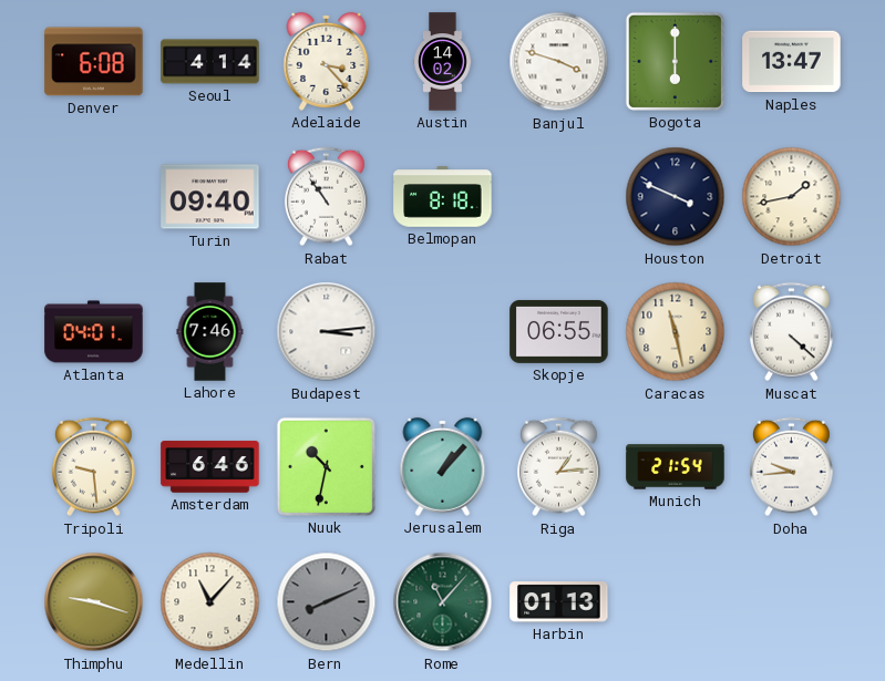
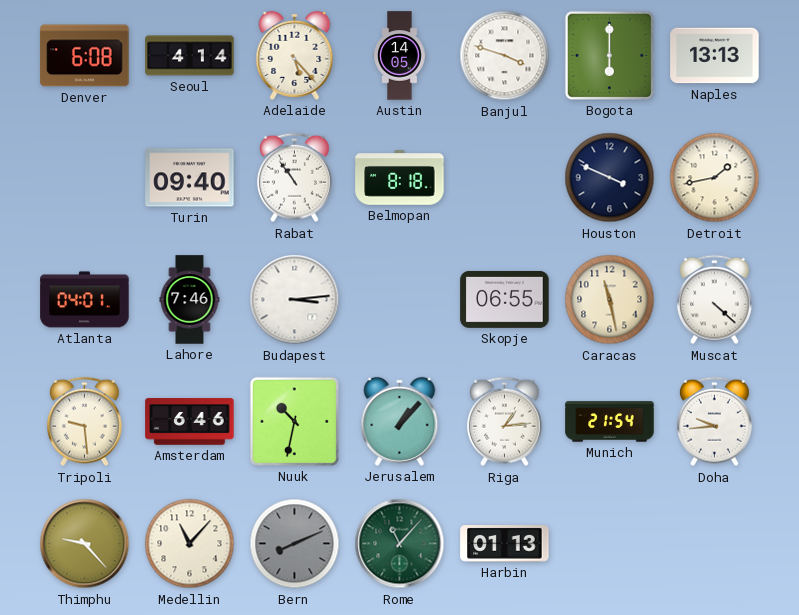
Adelaide: 3:23 -> 5:23 (295, 55)
Austin: 14:02 -> 14:05 (400, 56)
Naples: 13:47 -> 13:13 (715, 56)
Thimphu: 9:18 -> 9:23 (85, 544)
